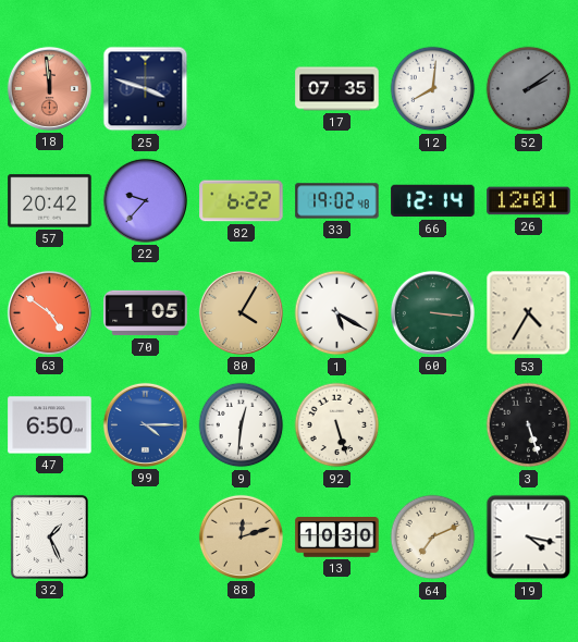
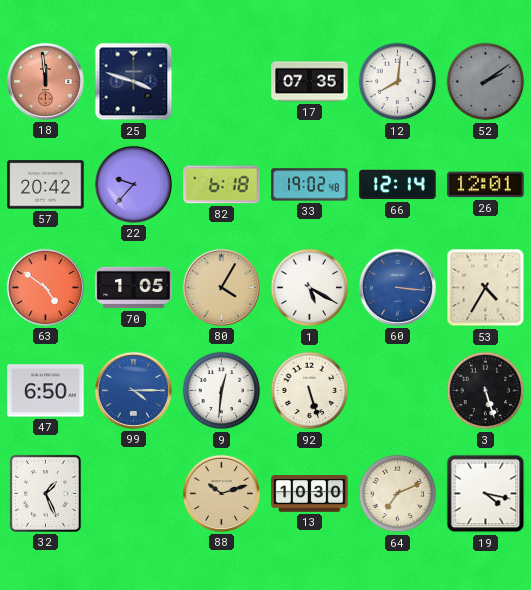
82: 6:22 -> 6:18 (222, 185)
60 dial: green -> blue (397, 287)
88: 12:12 -> 10:12 (221, 493)
